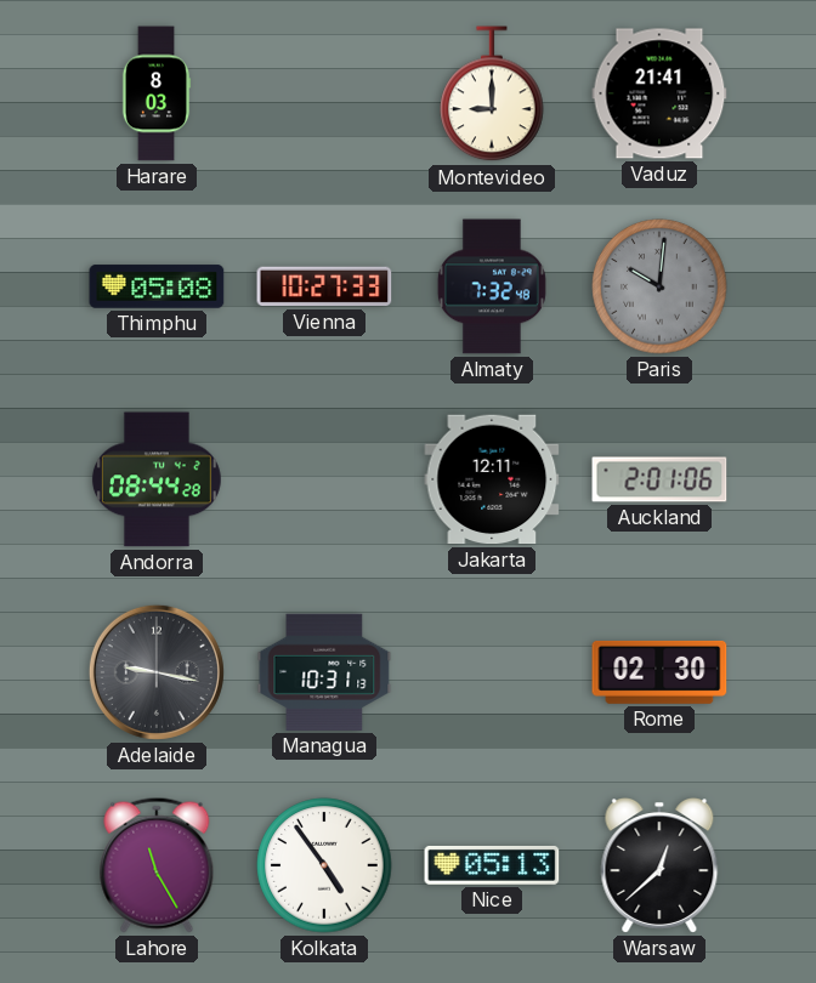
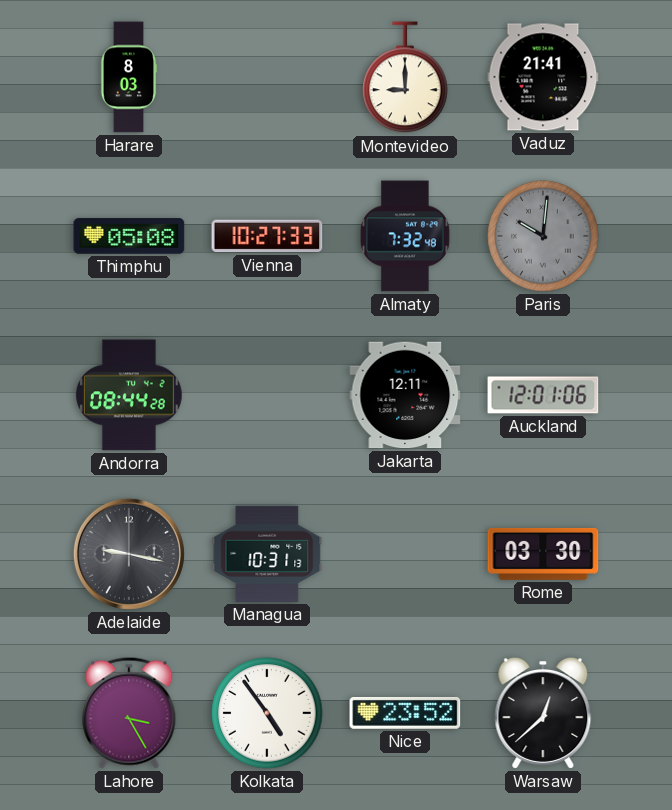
Auckland: 2:01 -> 12:01 (543, 395)
Rome: 02:30 -> 03:30 (543, 554)
Lahore: 11:25 -> 3:25 (129, 713)
Nice: 05:13 -> 23:52 (405, 713)
